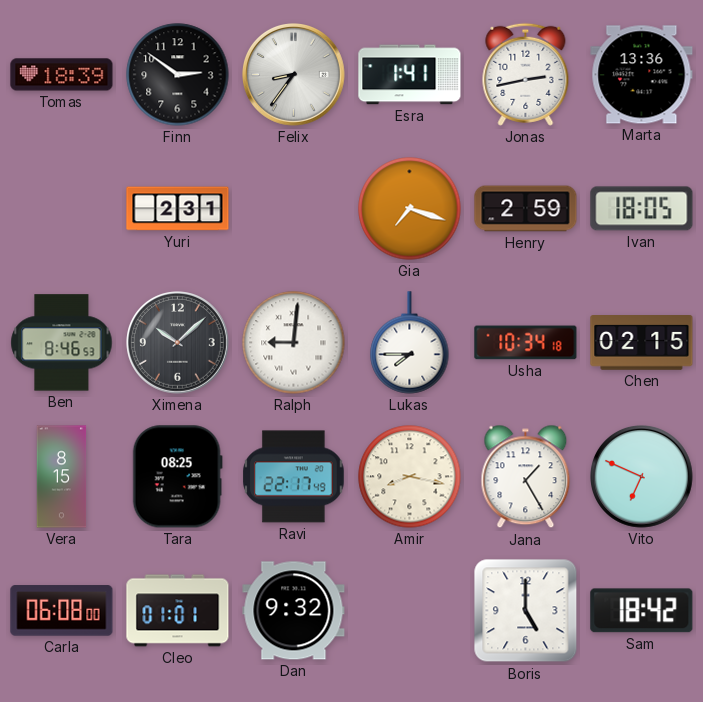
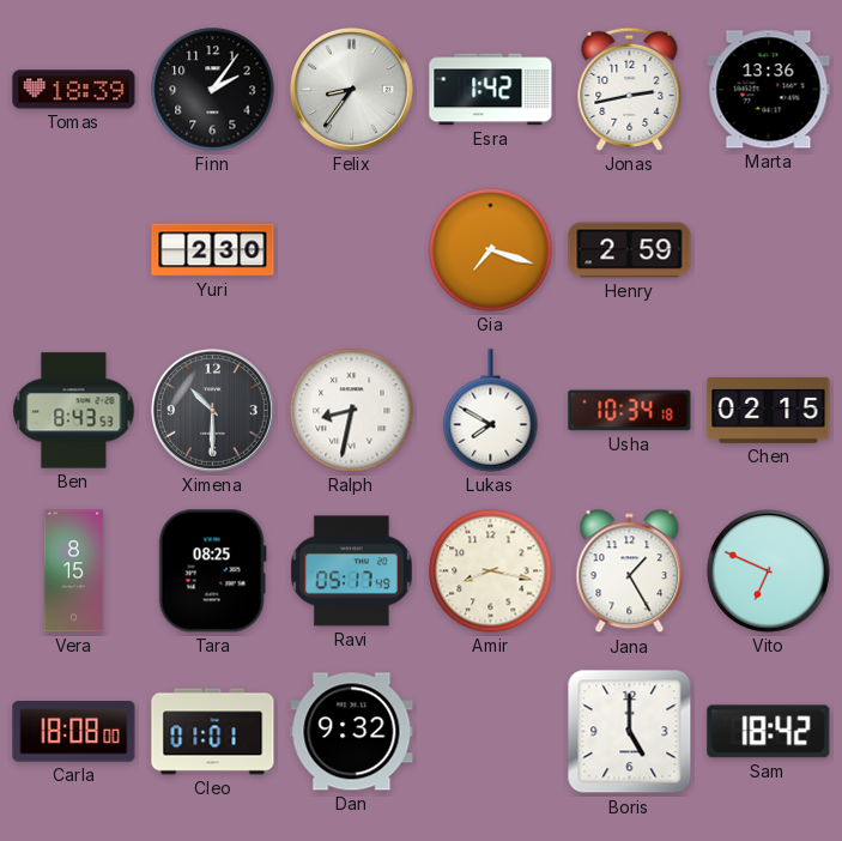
Finn: 2:51 -> 2:06 (213, 90)
Esra: 1:41 -> 1:42 (491, 90)
Yuri: 2:31 -> 2:30 (213, 250)
Ivan: 18:05 -> none (642, 209)
Ben: 8:46 -> 8:43 (74, 411)
Ximena: 10:08 -> 10:30 (213, 411)
Ralph: 9:01 -> 8:32 (352, 411)
Lukas: 7:45 -> 7:50 (491, 411)
Ravi: 22:17 -> 05:17 (352, 571)
Carla: 06:08 -> 18:08 (74, 732)
